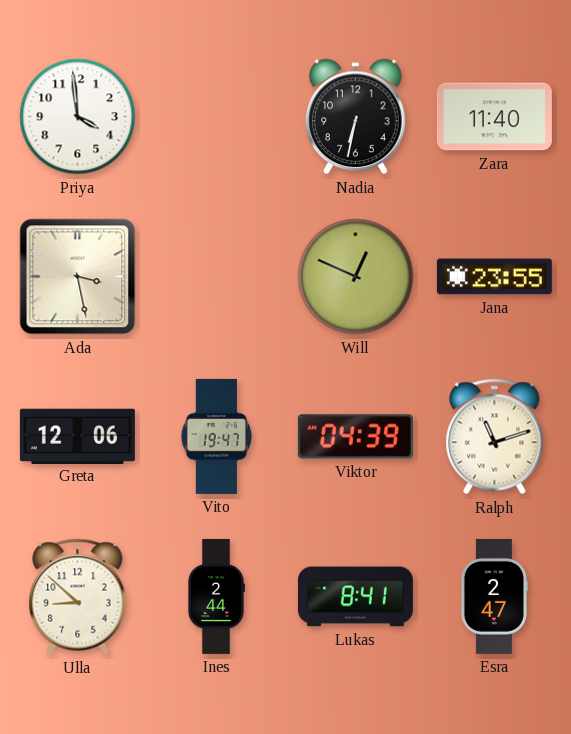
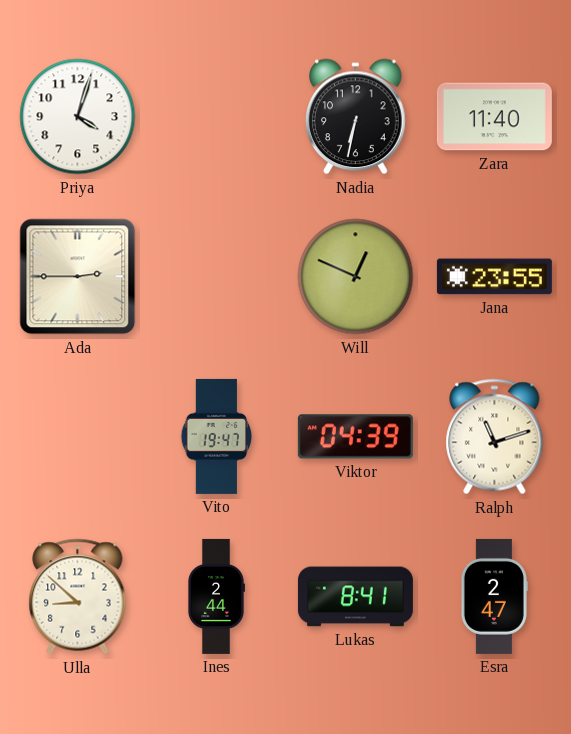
Priya: 3:59 -> 4:03 (78, 117)
Ada: 3:28 -> 2:45 (78, 277)
Greta: 12:06 -> none (77, 436)
